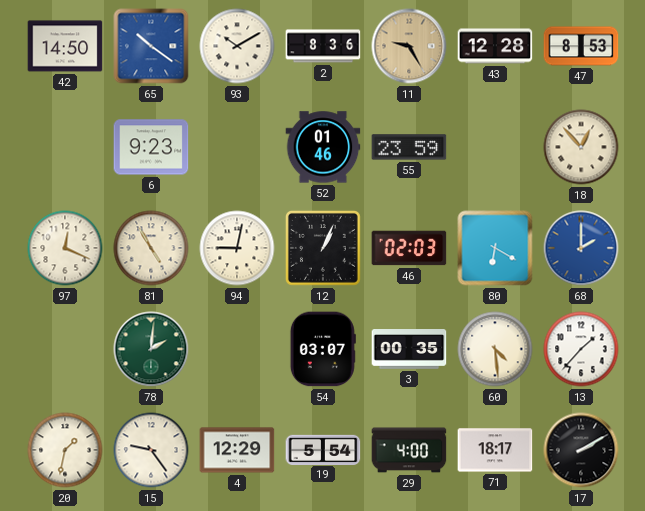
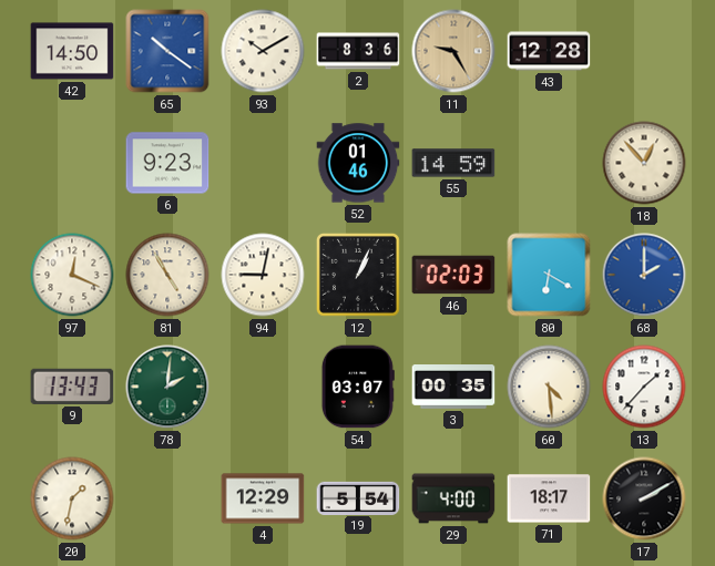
47: 8:53 -> none (581, 46)
55: 23:59 -> 14:59 (453, 163)
9: none -> 13:43 (72, 387)
15: 9:24 -> none (151, 450)
